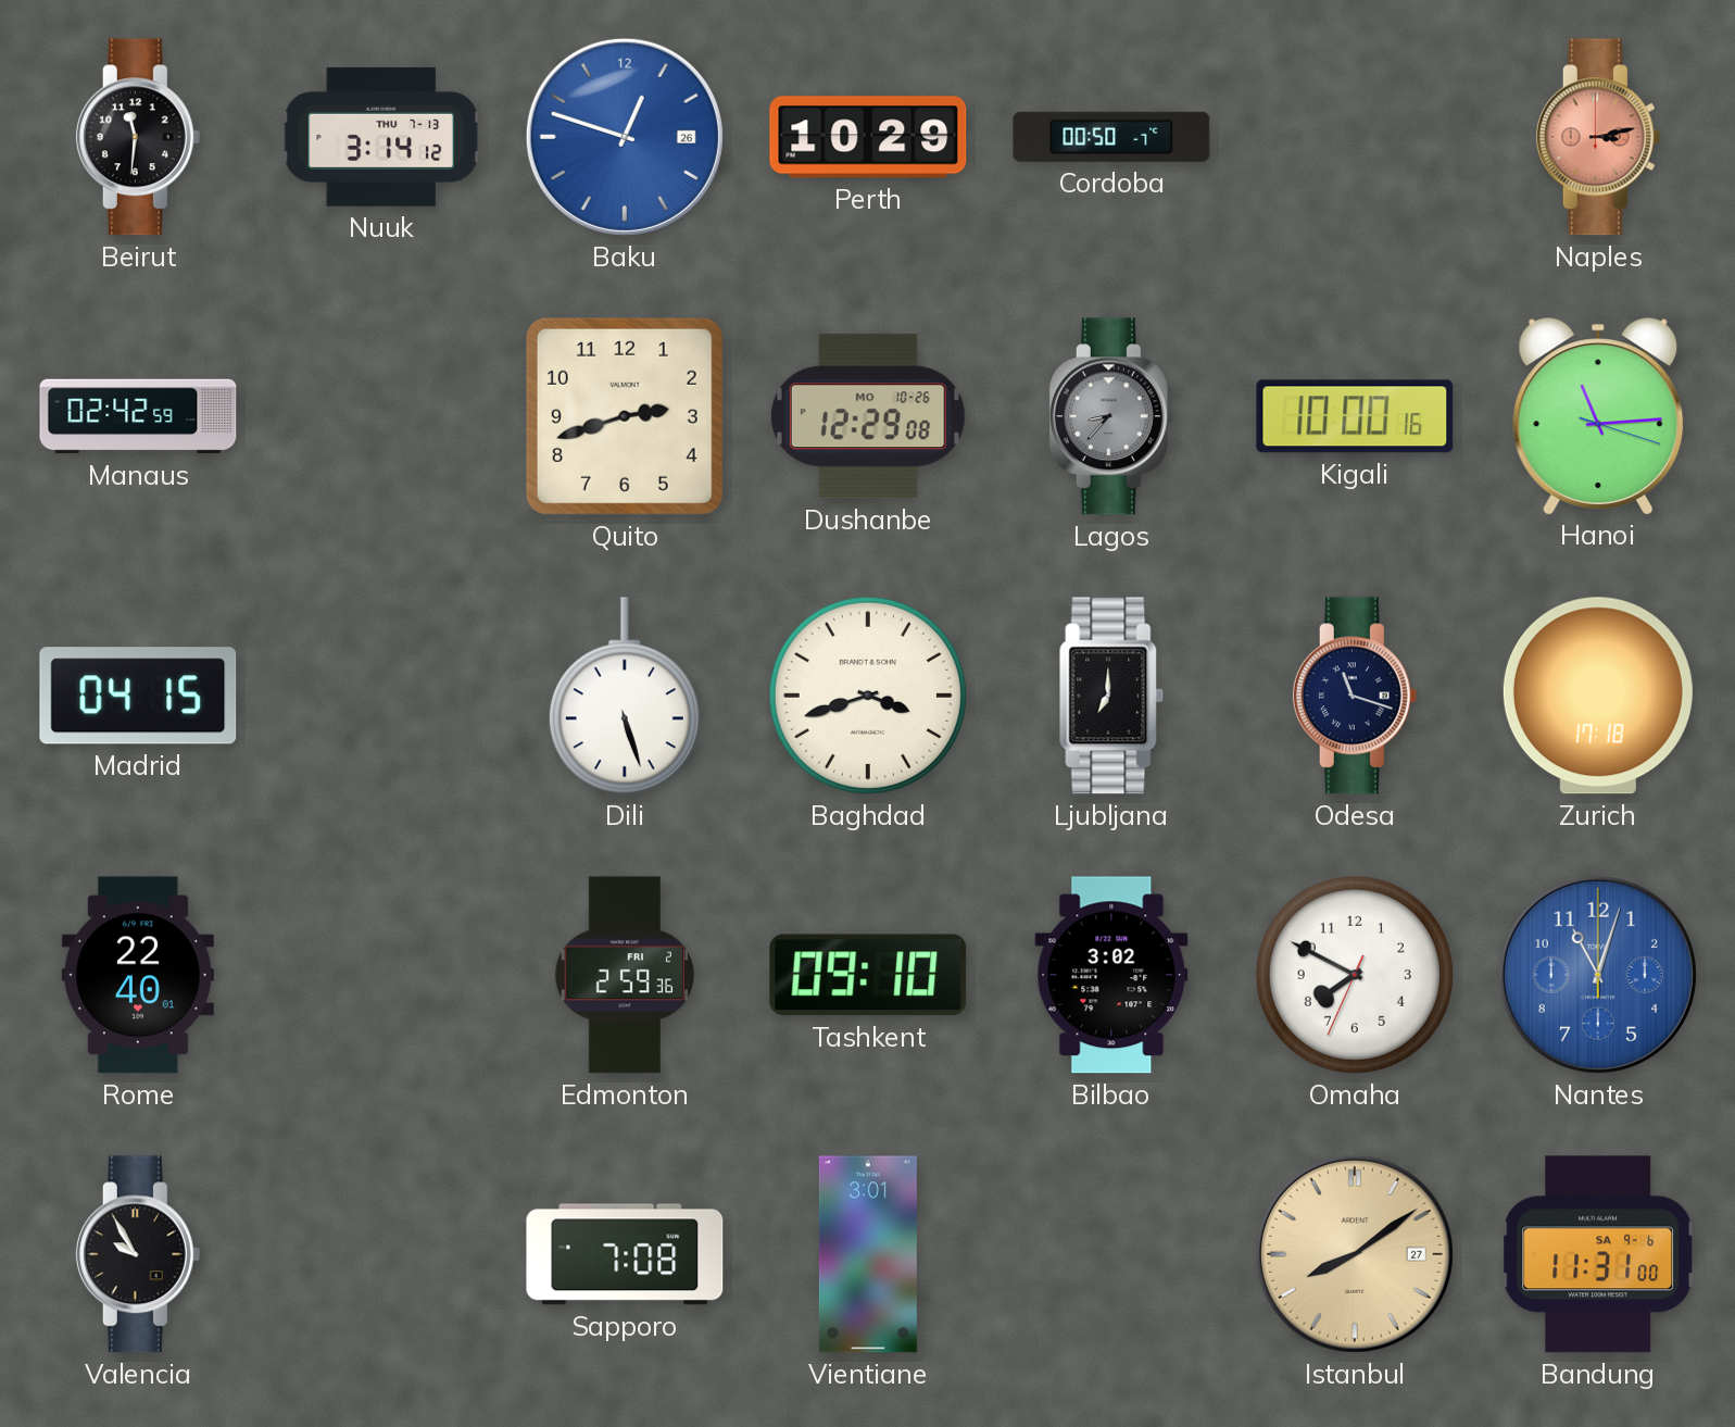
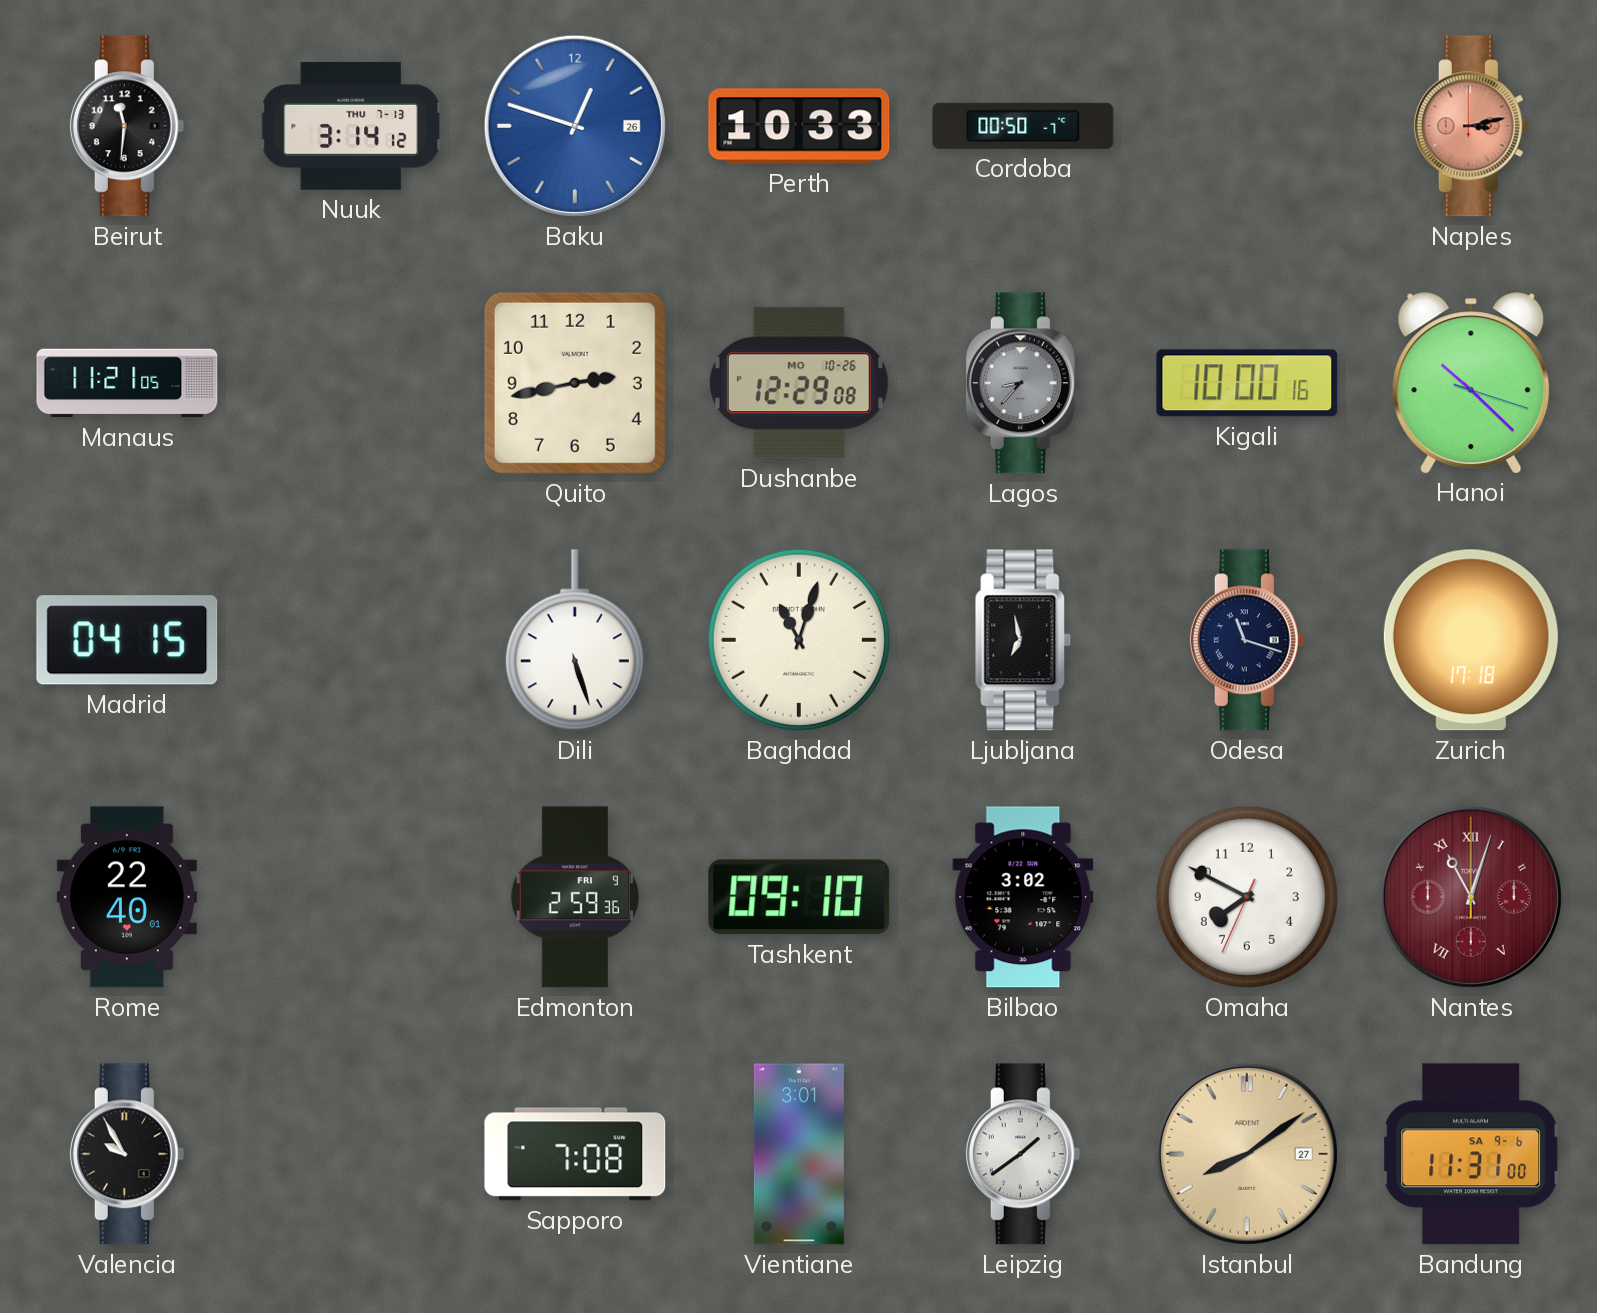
Perth: 10:29 -> 10:33 (799, 126)
Manaus: 02:42 -> 11:21 (127, 383)
Quito: 2:42 -> 2:43 (575, 383)
Hanoi: 11:14 -> 10:22 (1471, 383)
Baghdad: 3:42 -> 11:03 (799, 640)
Ljubljana: 7:00 -> 6:58 (1023, 640)
Edmonton date: FRI 2 -> FRI 9 (575, 897)
Nantes dial: blue -> burgundy (1471, 897)
Nantes numerals: Arabic -> Roman (1471, 897)
Leipzig: none -> 1:39 (1023, 1154)
